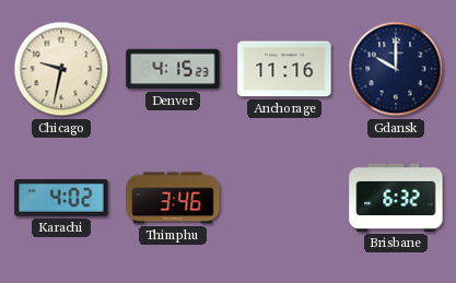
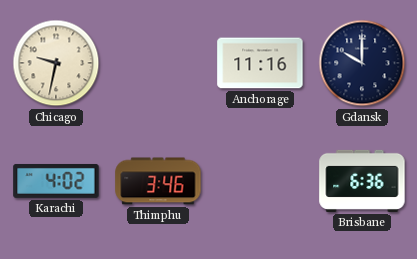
Denver: 4:15 -> none (173, 69)
Brisbane: 6:32 -> 6:36 (362, 181)
